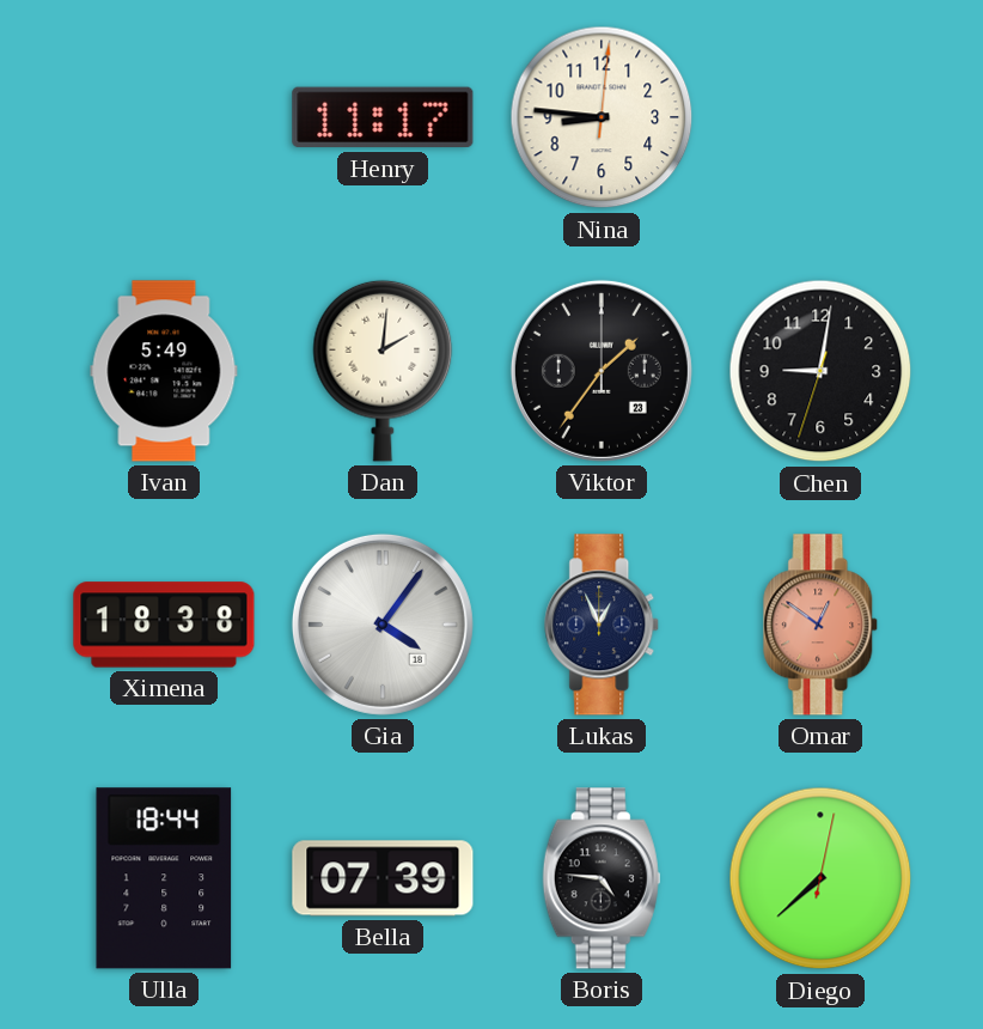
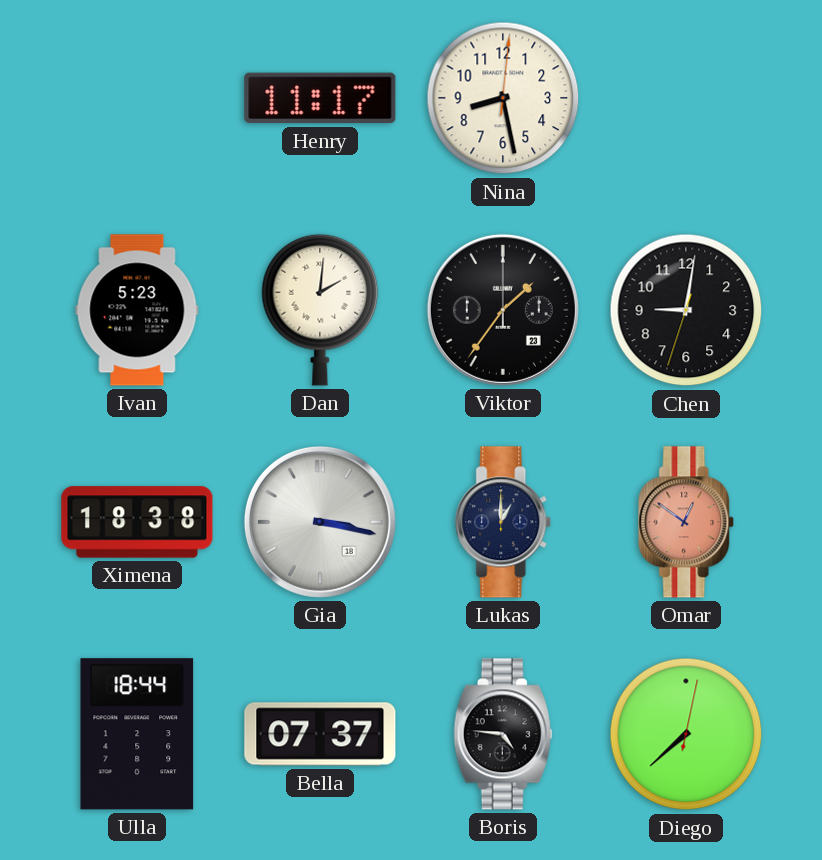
Nina: 8:46 -> 8:28 (503, 98)
Ivan: 5:49 -> 5:23 (137, 310)
Gia: 4:06 -> 3:17 (320, 522)
Lukas: 12:56 -> 1:00 (504, 522)
Bella: 07:39 -> 07:37 (320, 734)
